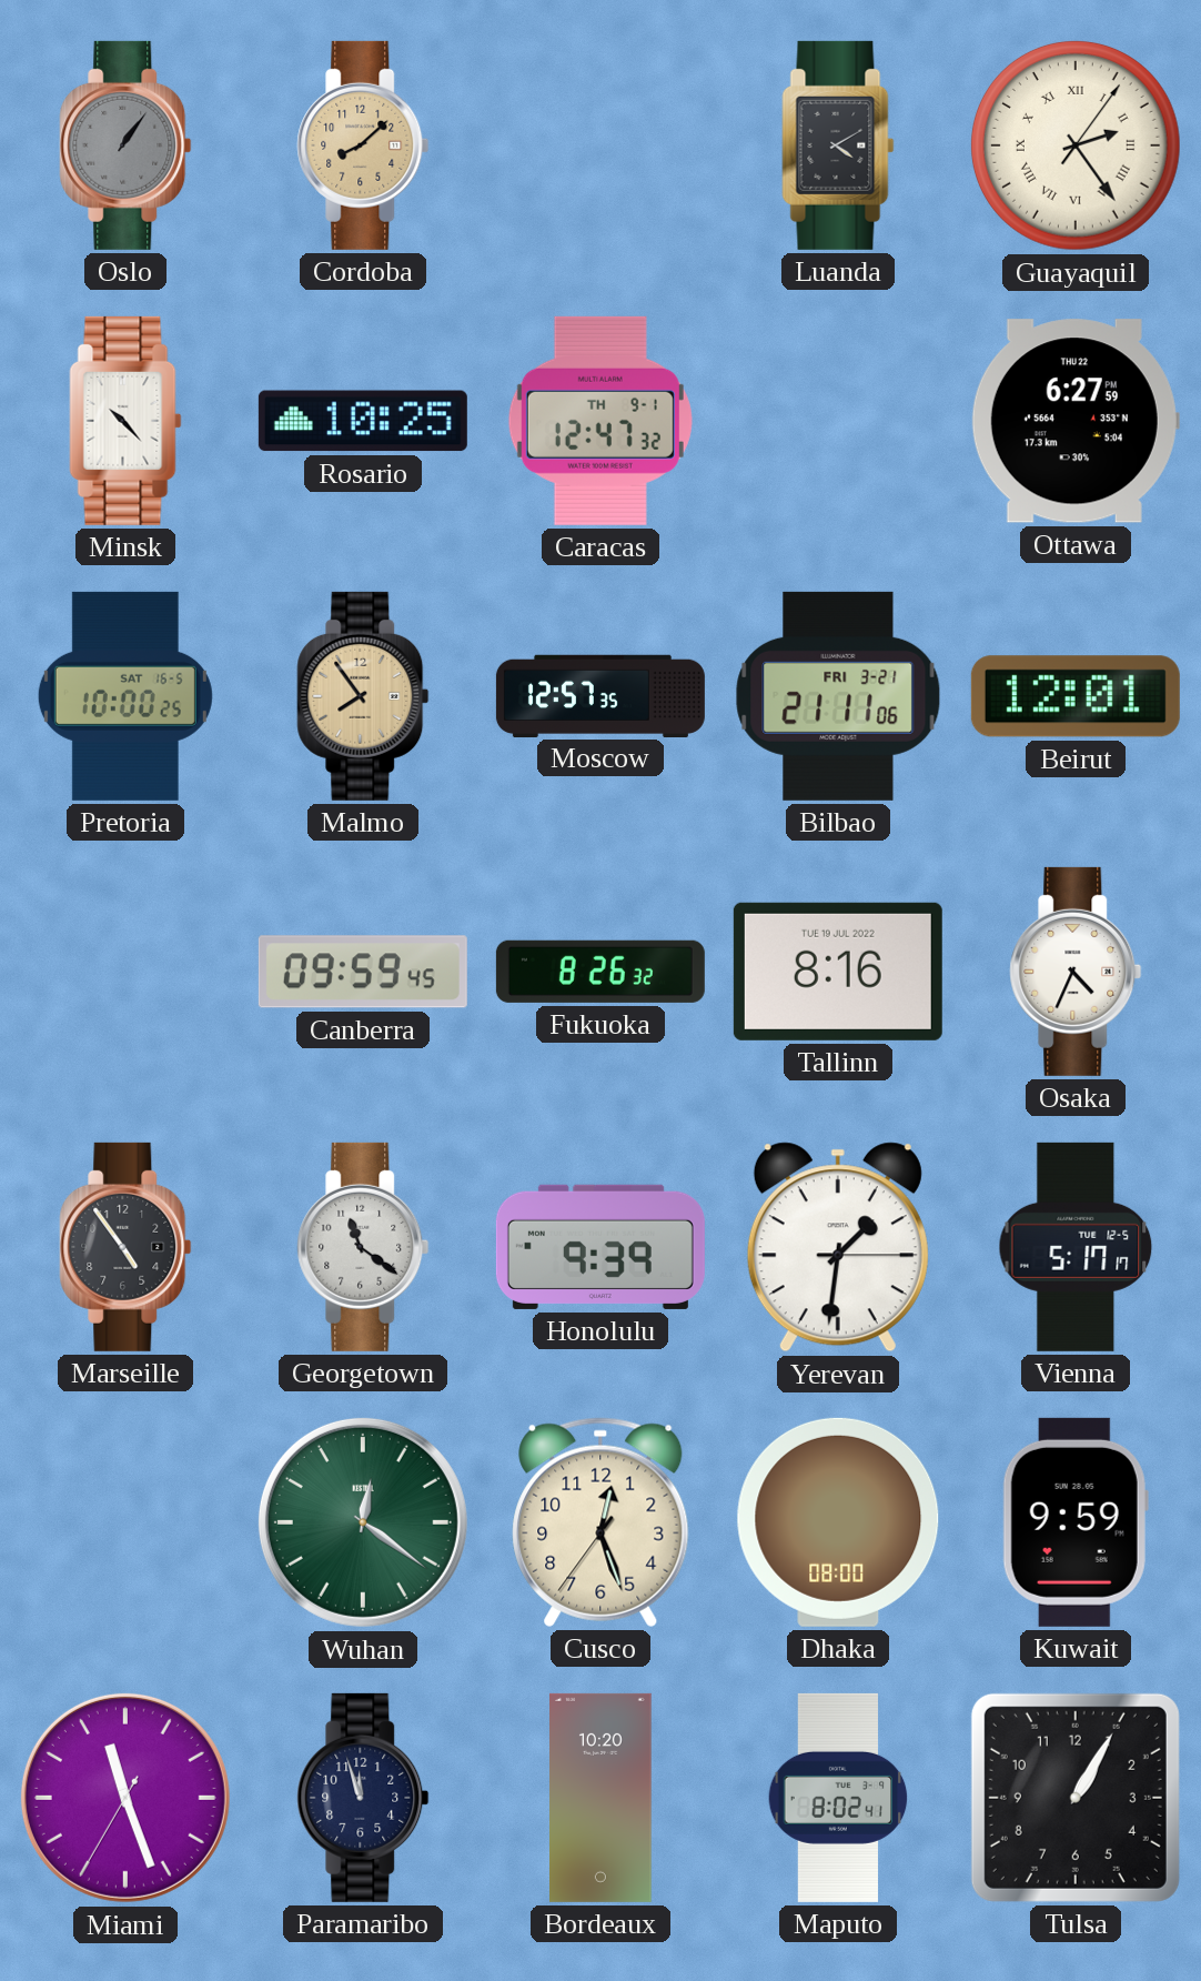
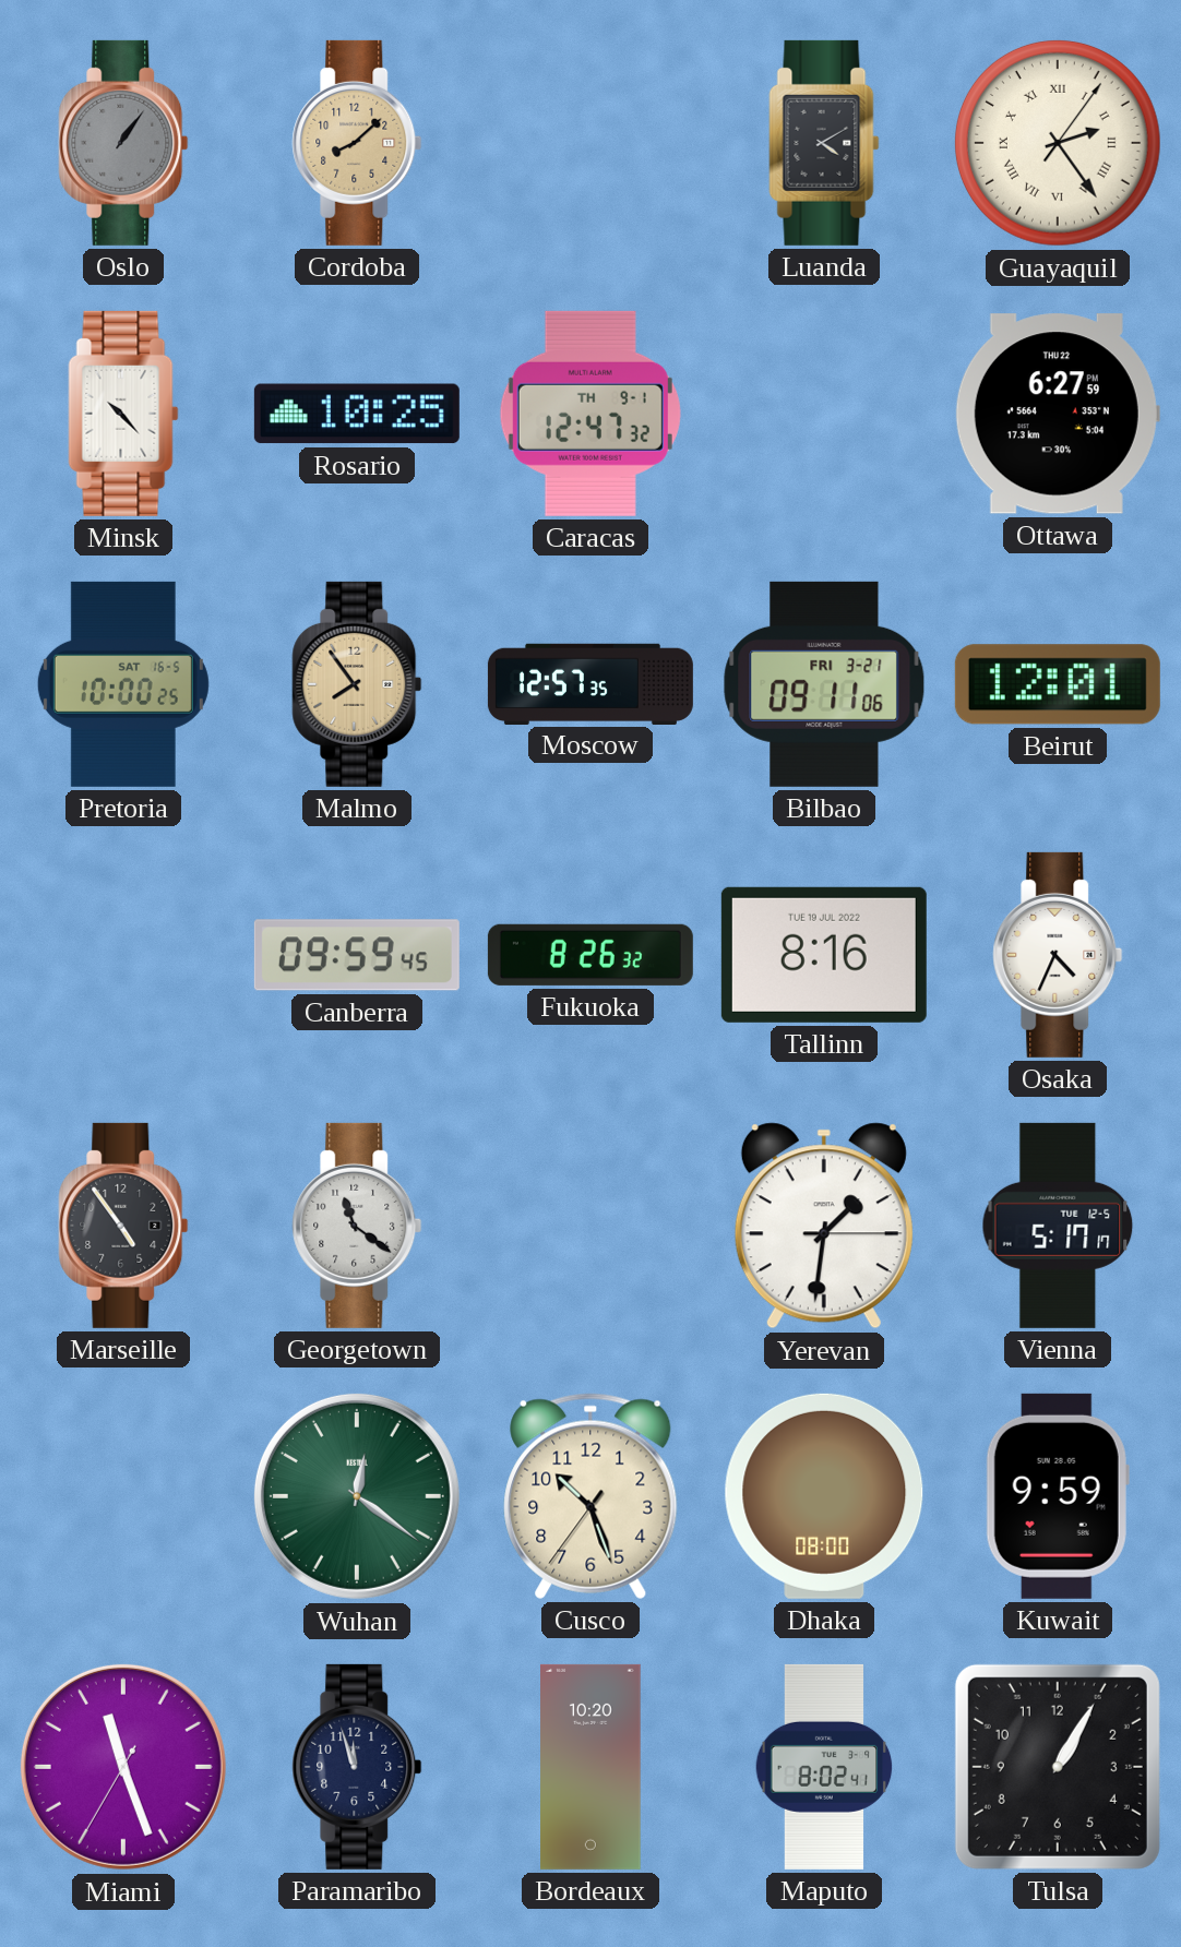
Bilbao: 21:11 -> 09:11 (824, 684)
Honolulu: 9:39 -> none (600, 1247)
Cusco: 12:26 -> 10:26 (590, 1496)
